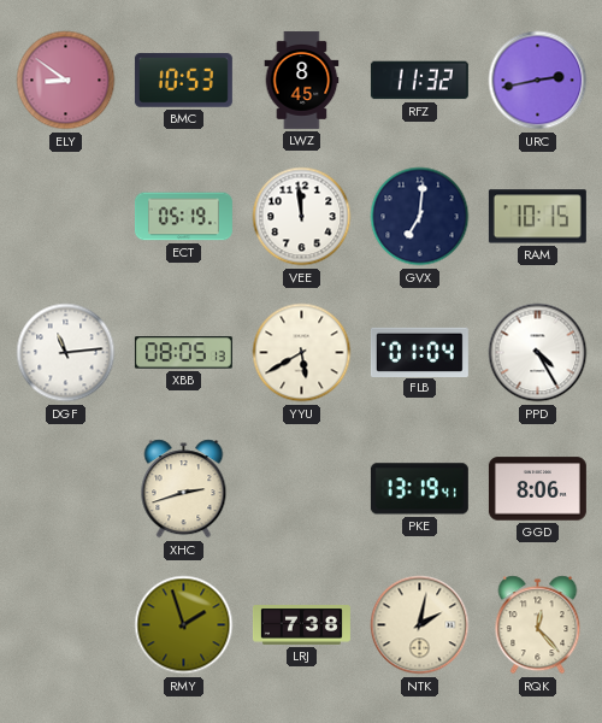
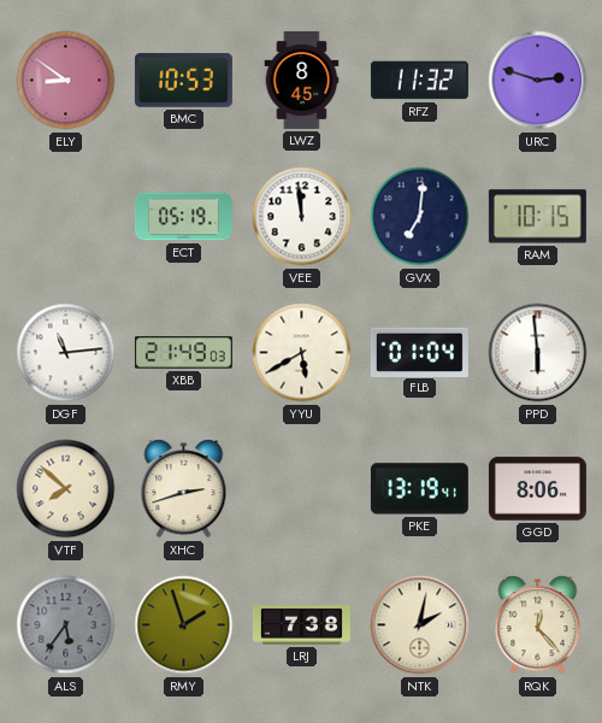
URC: 2:43 -> 2:48 (538, 81)
XBB: 08:05 -> 21:49 (183, 353)
PPD: 4:25 -> 5:59 (538, 353)
VTF: none -> 7:52 (66, 489)
ALS: none -> 5:36 (66, 625)
